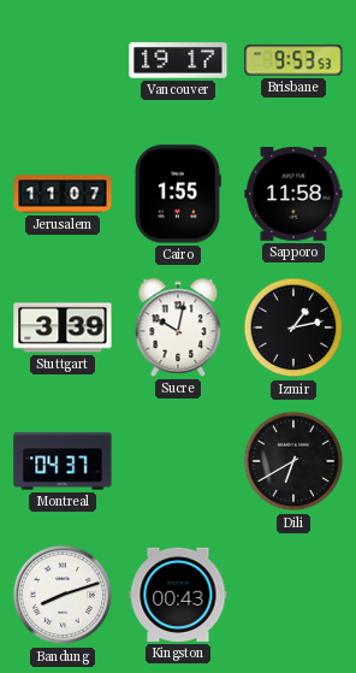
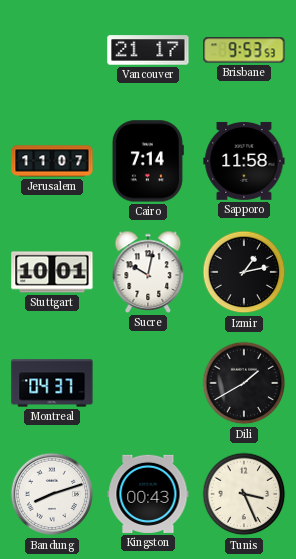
Vancouver: 19:17 -> 21:17 (148, 50)
Cairo: 1:55 -> 7:14 (148, 161)
Stuttgart: 3:39 -> 10:01 (52, 272)
Dili: 6:40 -> 1:40 (244, 383)
Tunis: none -> 3:26 (244, 494)
